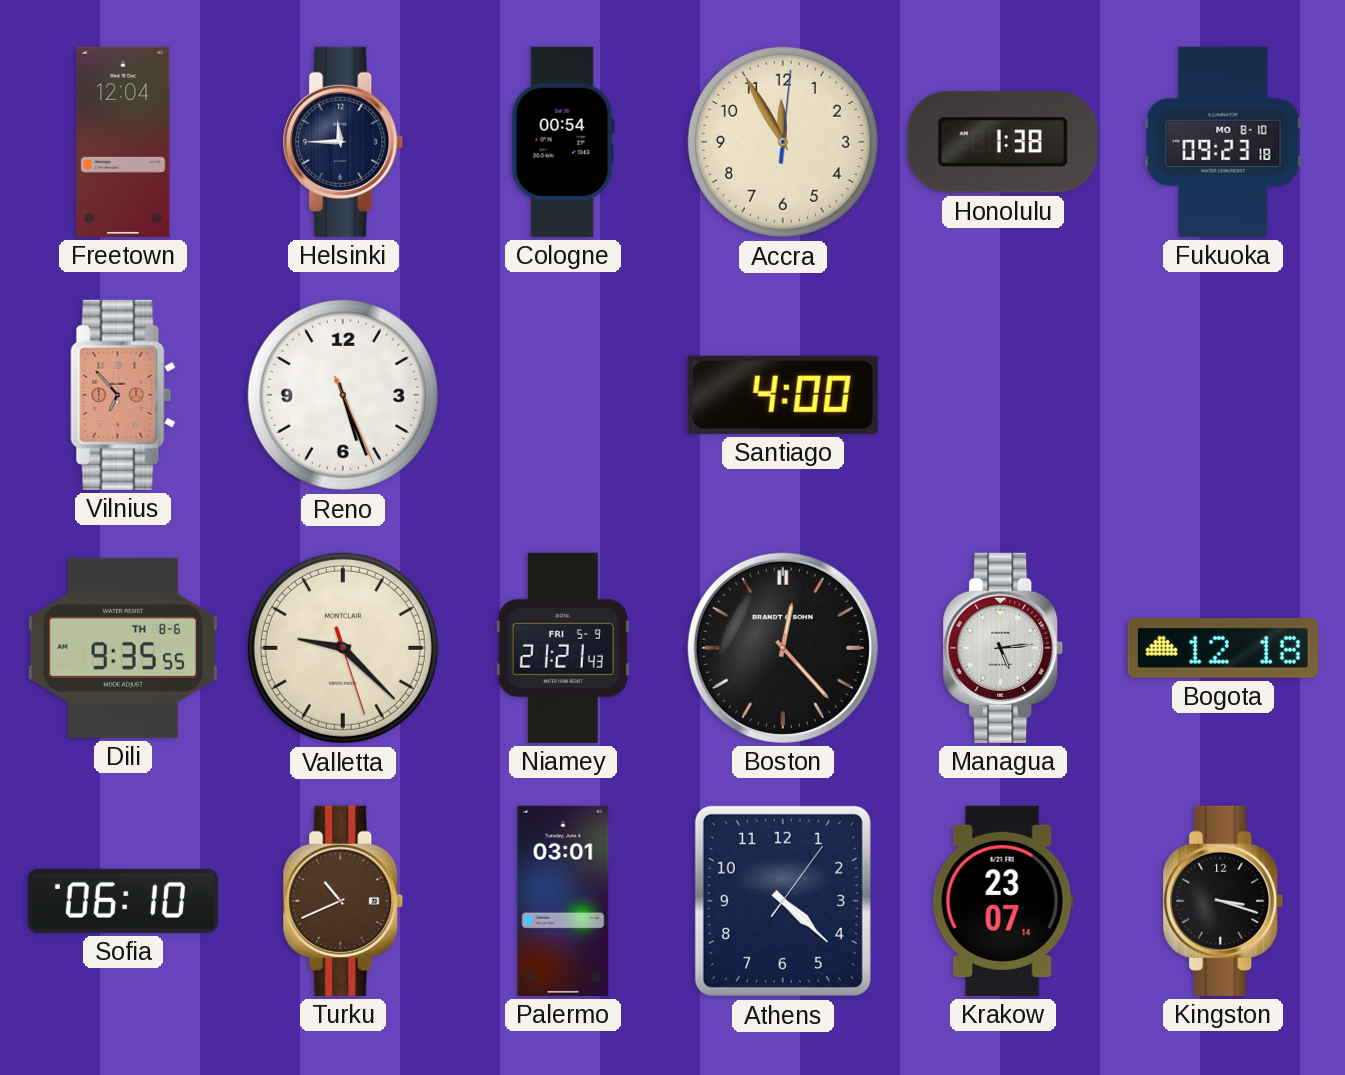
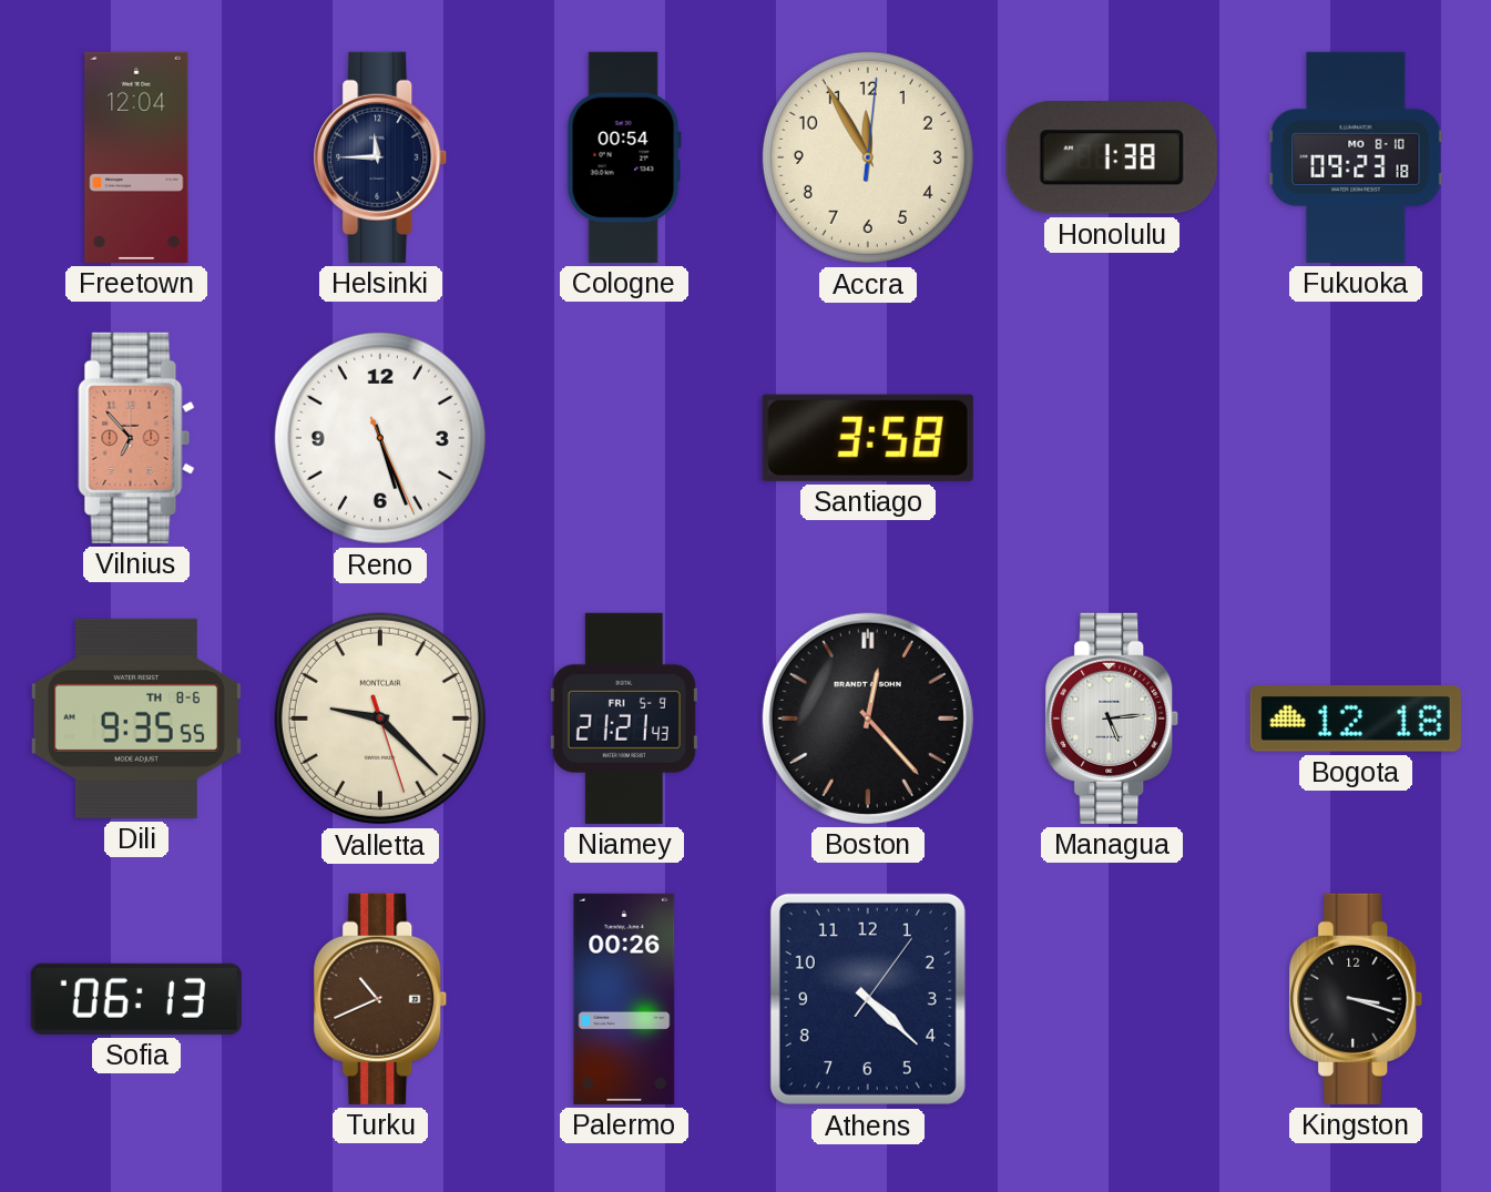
Santiago: 4:00 -> 3:58 (868, 438)
Sofia: 06:10 -> 06:13 (136, 999)
Palermo: 03:01 -> 00:26 (624, 999)
Krakow: 23:07 -> none (1003, 901)
